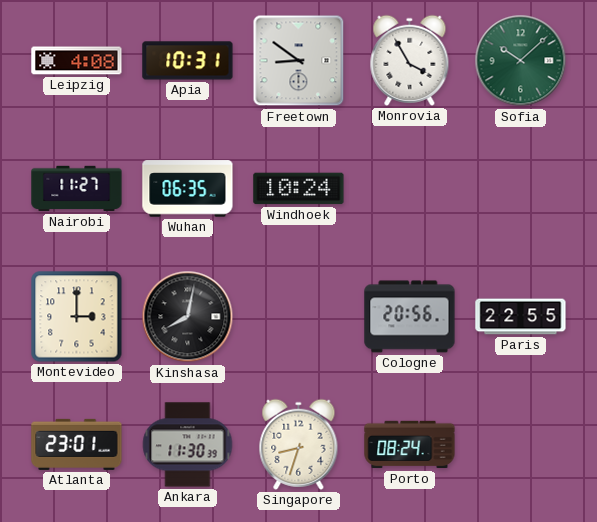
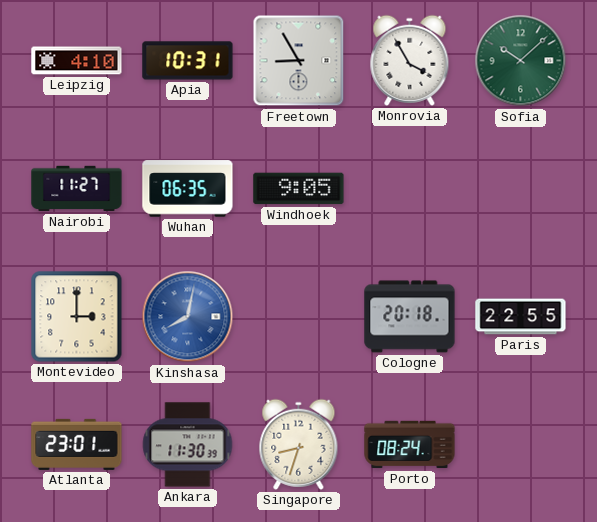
Leipzig: 4:08 -> 4:10 (77, 61)
Freetown: 8:51 -> 8:55 (299, 61)
Windhoek: 10:24 -> 9:05 (299, 189)
Kinshasa dial: black -> blue (188, 317)
Cologne: 20:56 -> 20:18 (410, 317)
